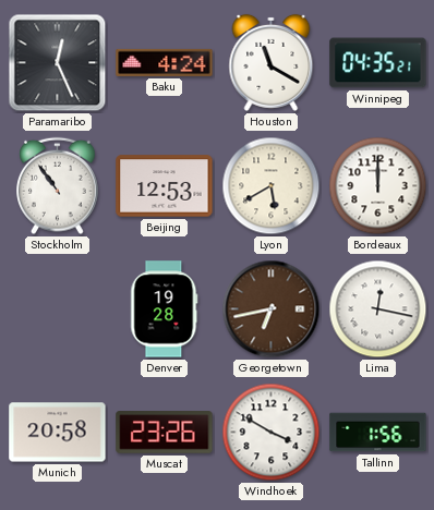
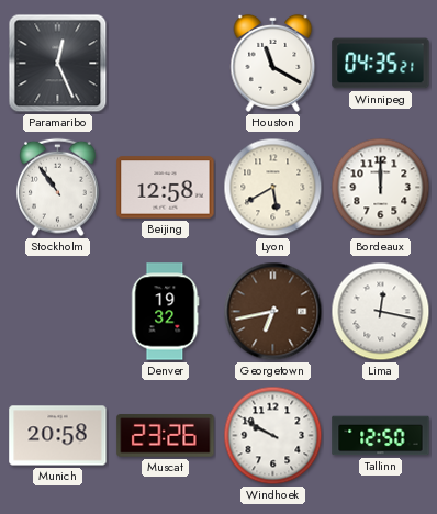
Baku: 4:24 -> none (165, 62)
Beijing: 12:53 -> 12:58 (166, 188)
Denver: 19:28 -> 19:32 (166, 312)
Windhoek: 3:50 -> 9:50 (273, 436)
Tallinn: 1:56 -> 12:50 (381, 436)
